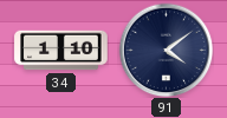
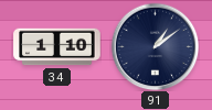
91: 4:09 -> 1:09 (155, 46)
